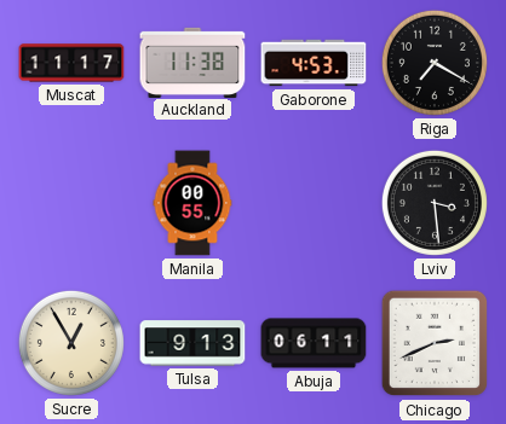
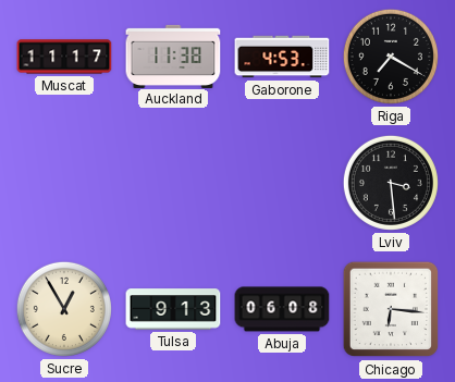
Manila: 00:55 -> none (192, 203)
Abuja: 06:11 -> 06:08 (282, 309)
Chicago: 2:41 -> 6:16 (391, 309)
